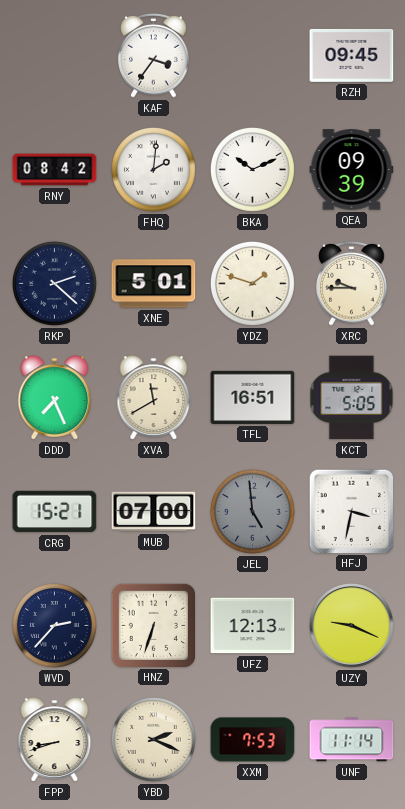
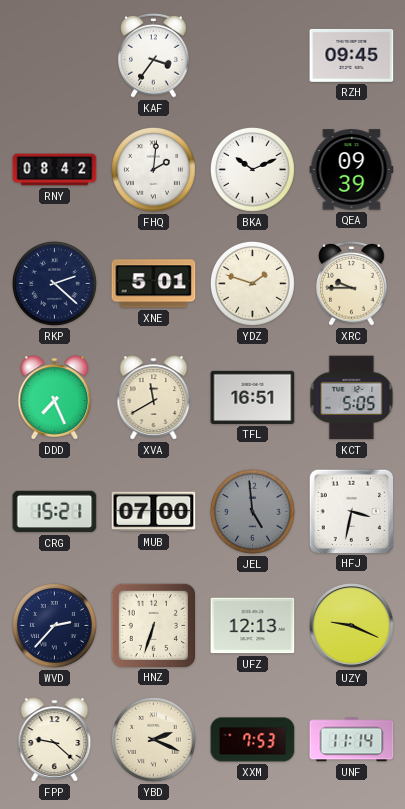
FPP: 8:42 -> 9:22 (55, 740)
